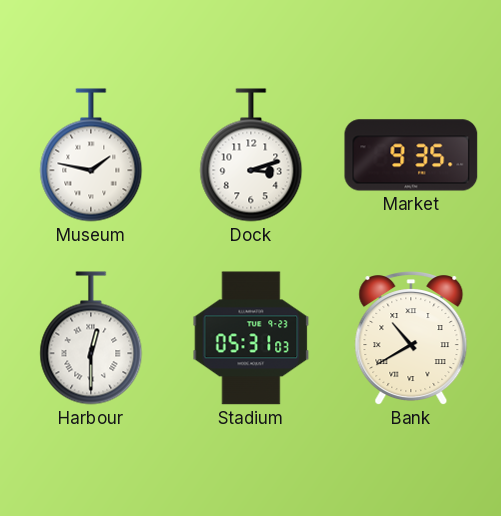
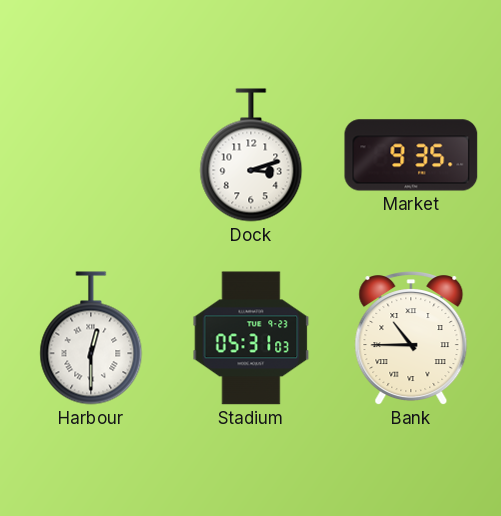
Museum: 1:47 -> none (91, 155)
Bank: 10:40 -> 10:45 (411, 339)
